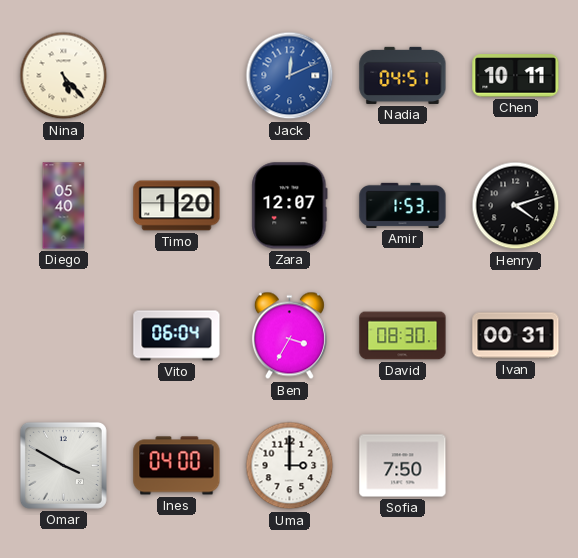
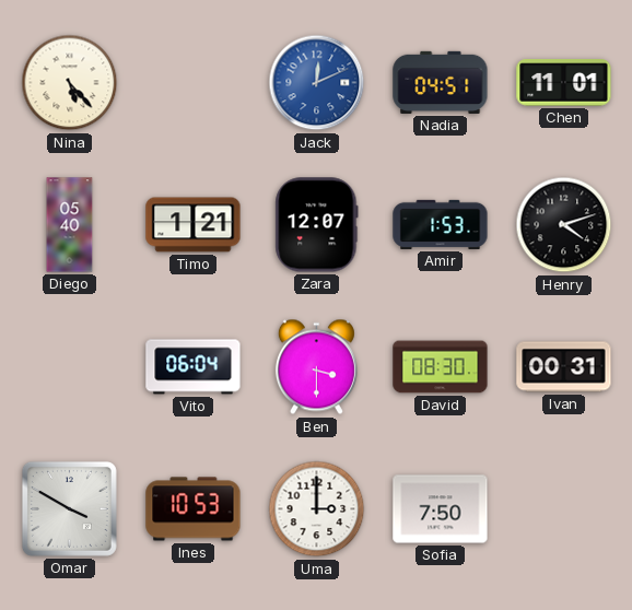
Chen: 10:11 -> 11:01 (564, 83)
Timo: 1:20 -> 1:21 (194, 225)
Ben: 3:35 -> 3:30 (316, 367)
Ines: 04:00 -> 10:53 (194, 509)
